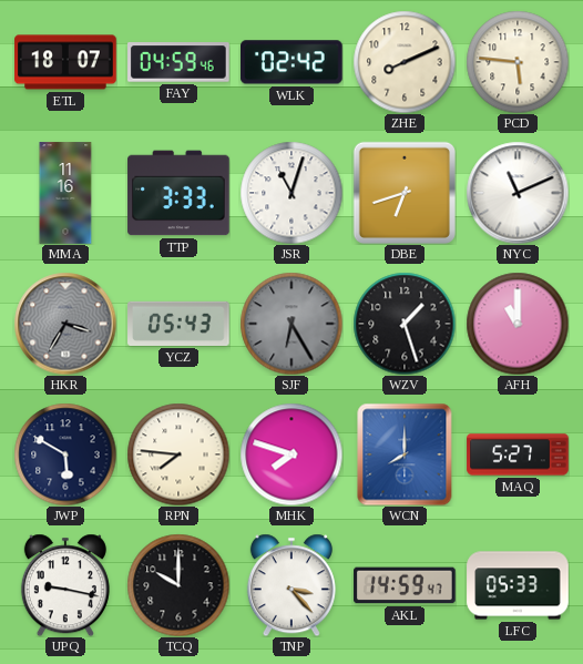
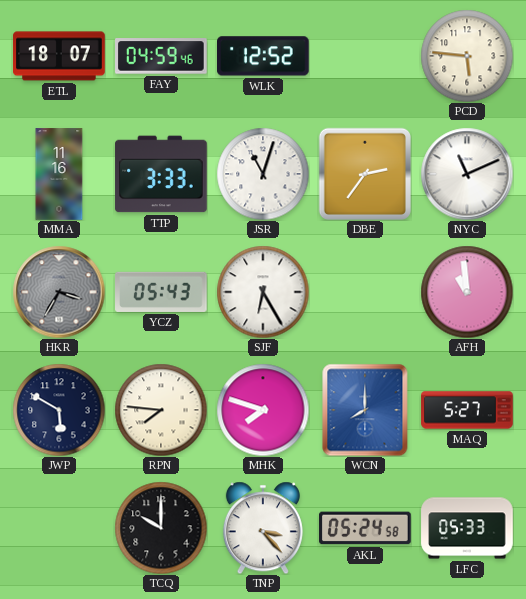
WLK: 02:42 -> 12:52 (264, 56)
ZHE: 8:11 -> none (405, 62)
DBE: 6:42 -> 2:36 (365, 174)
SJF dial: grey -> white (263, 292)
WZV: 1:27 -> none (405, 324)
AFH: 11:00 -> 10:59 (467, 292)
UPQ: 9:17 -> none (65, 585)
AKL: 14:59 -> 05:24 (365, 528)
